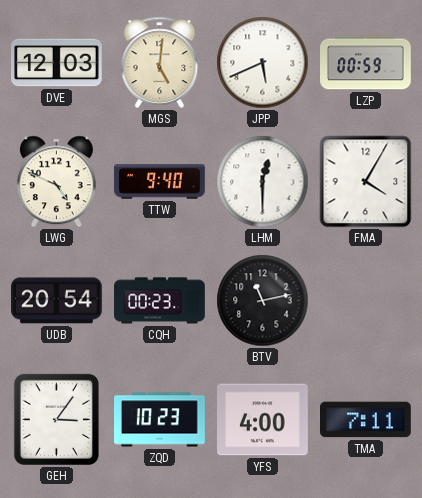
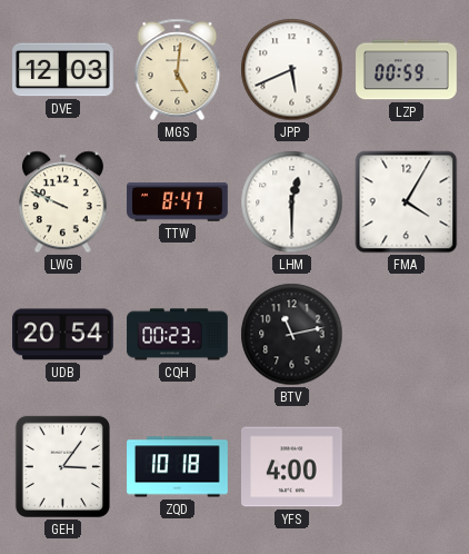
LWG: 4:49 -> 9:49 (62, 202)
TTW: 9:40 -> 8:47 (178, 202)
ZQD: 10:23 -> 10:18 (178, 467)
TMA: 7:11 -> none (366, 420)
